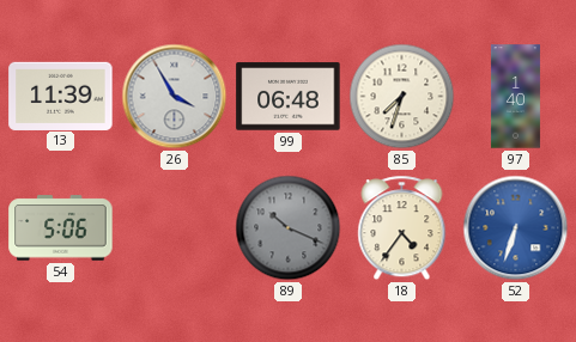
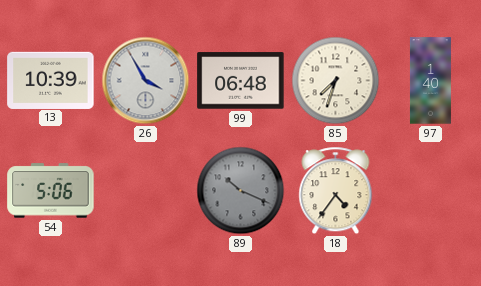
13: 11:39 -> 10:39 (51, 80)
52: 6:33 -> none (516, 228)
